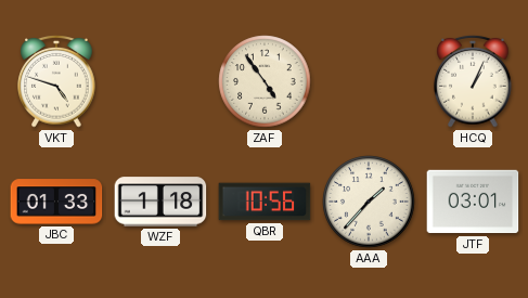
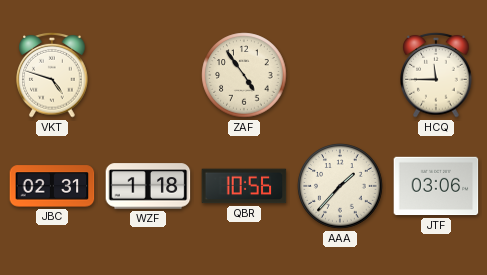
HCQ: 1:04 -> 11:45 (436, 75)
JBC: 01:33 -> 02:31 (52, 186)
JTF: 03:01 -> 03:06 (436, 186)
